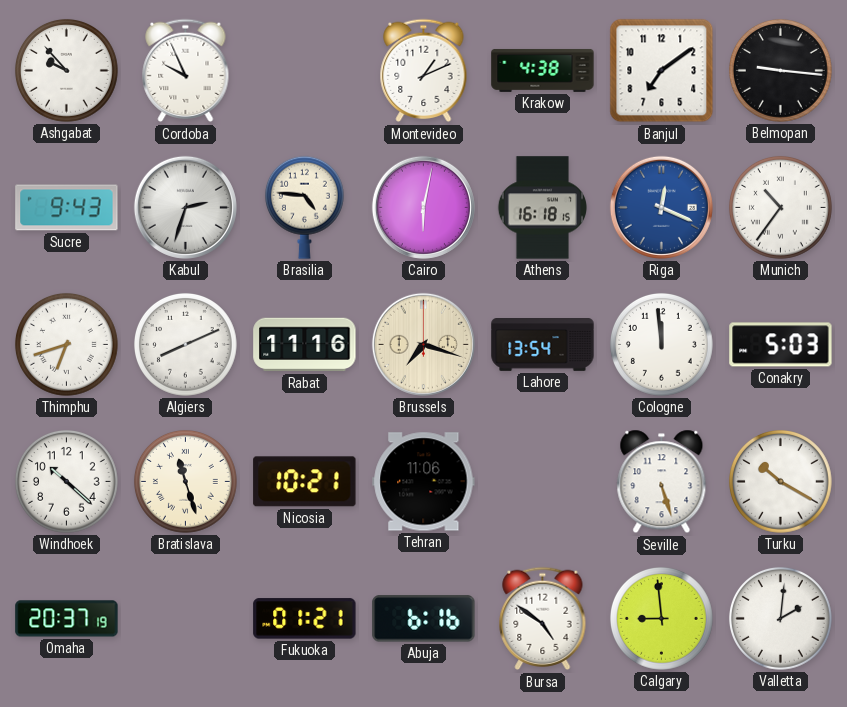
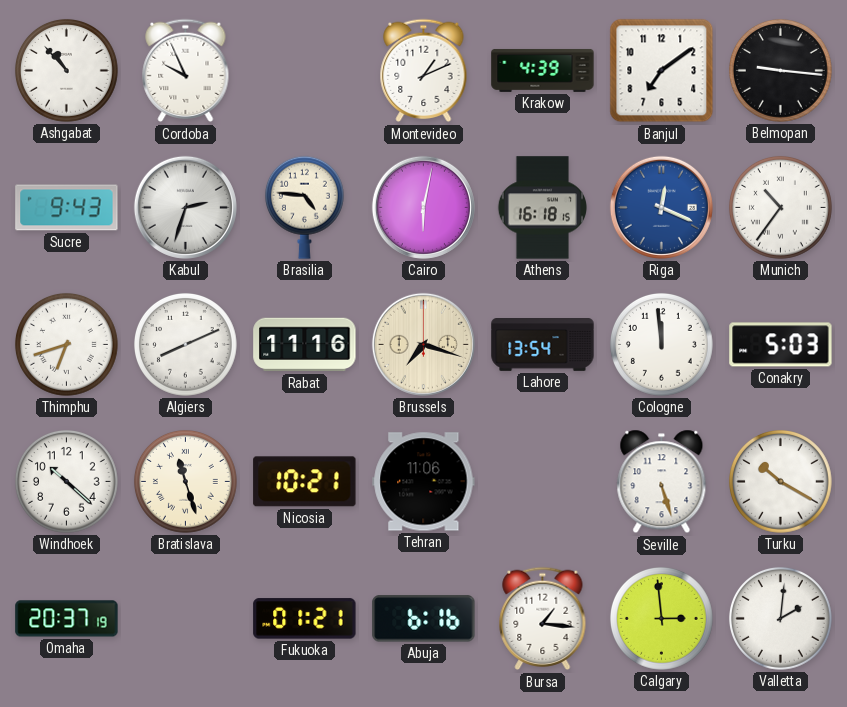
Ashgabat: 9:53 -> 10:53 (66, 70)
Krakow: 4:38 -> 4:39 (543, 70)
Bursa: 4:51 -> 1:16 (543, 619)
Calgary: 8:59 -> 2:59 (661, 618)
